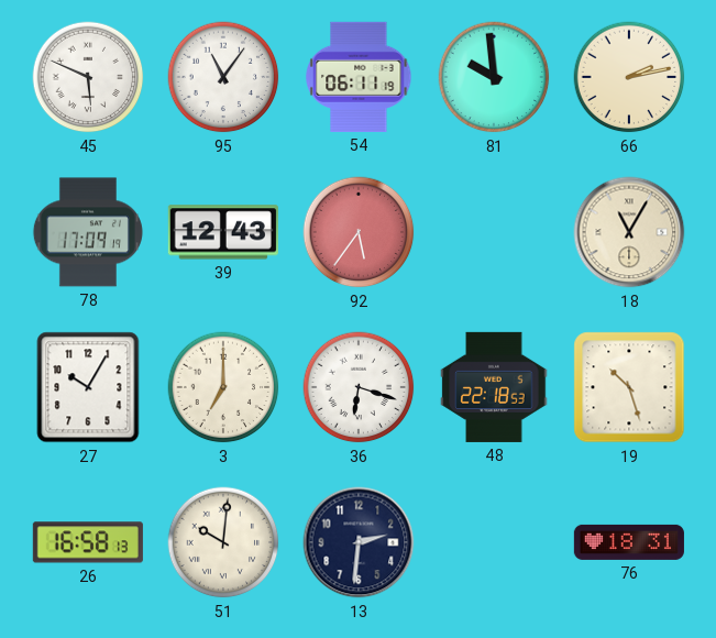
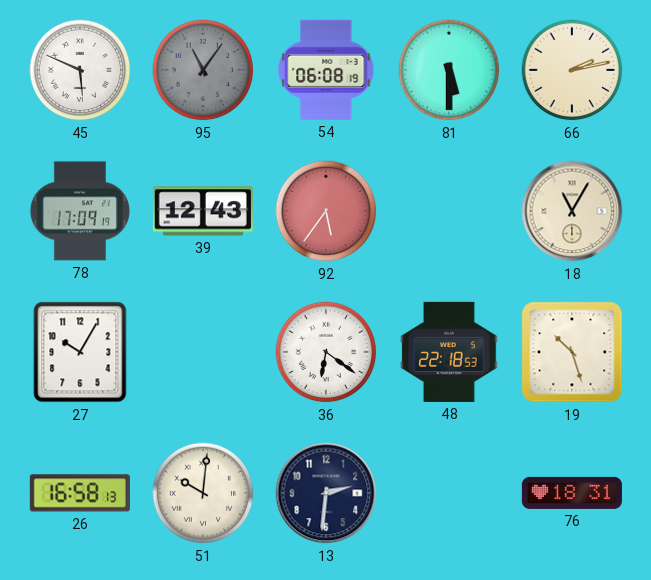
95 dial: white -> grey (203, 70)
54: 06:11 -> 06:08 (326, 70)
81: 9:59 -> 5:30 (449, 70)
3: 7:00 -> none (223, 387)
36: 6:18 -> 6:21 (326, 352)
